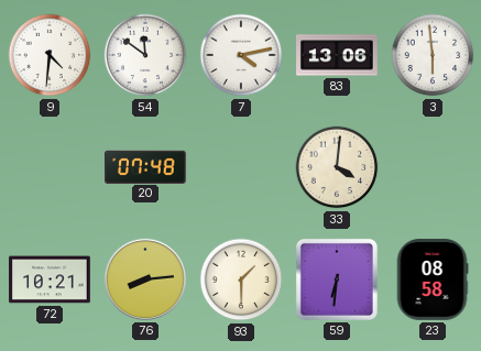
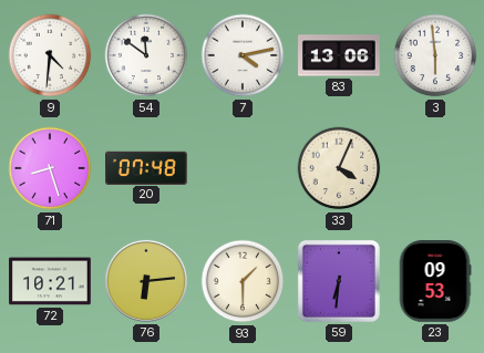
71: none -> 8:27 (50, 168)
33: 4:01 -> 4:04 (339, 168)
76: 8:14 -> 6:14 (146, 281)
23: 08:58 -> 09:53 (435, 281)
